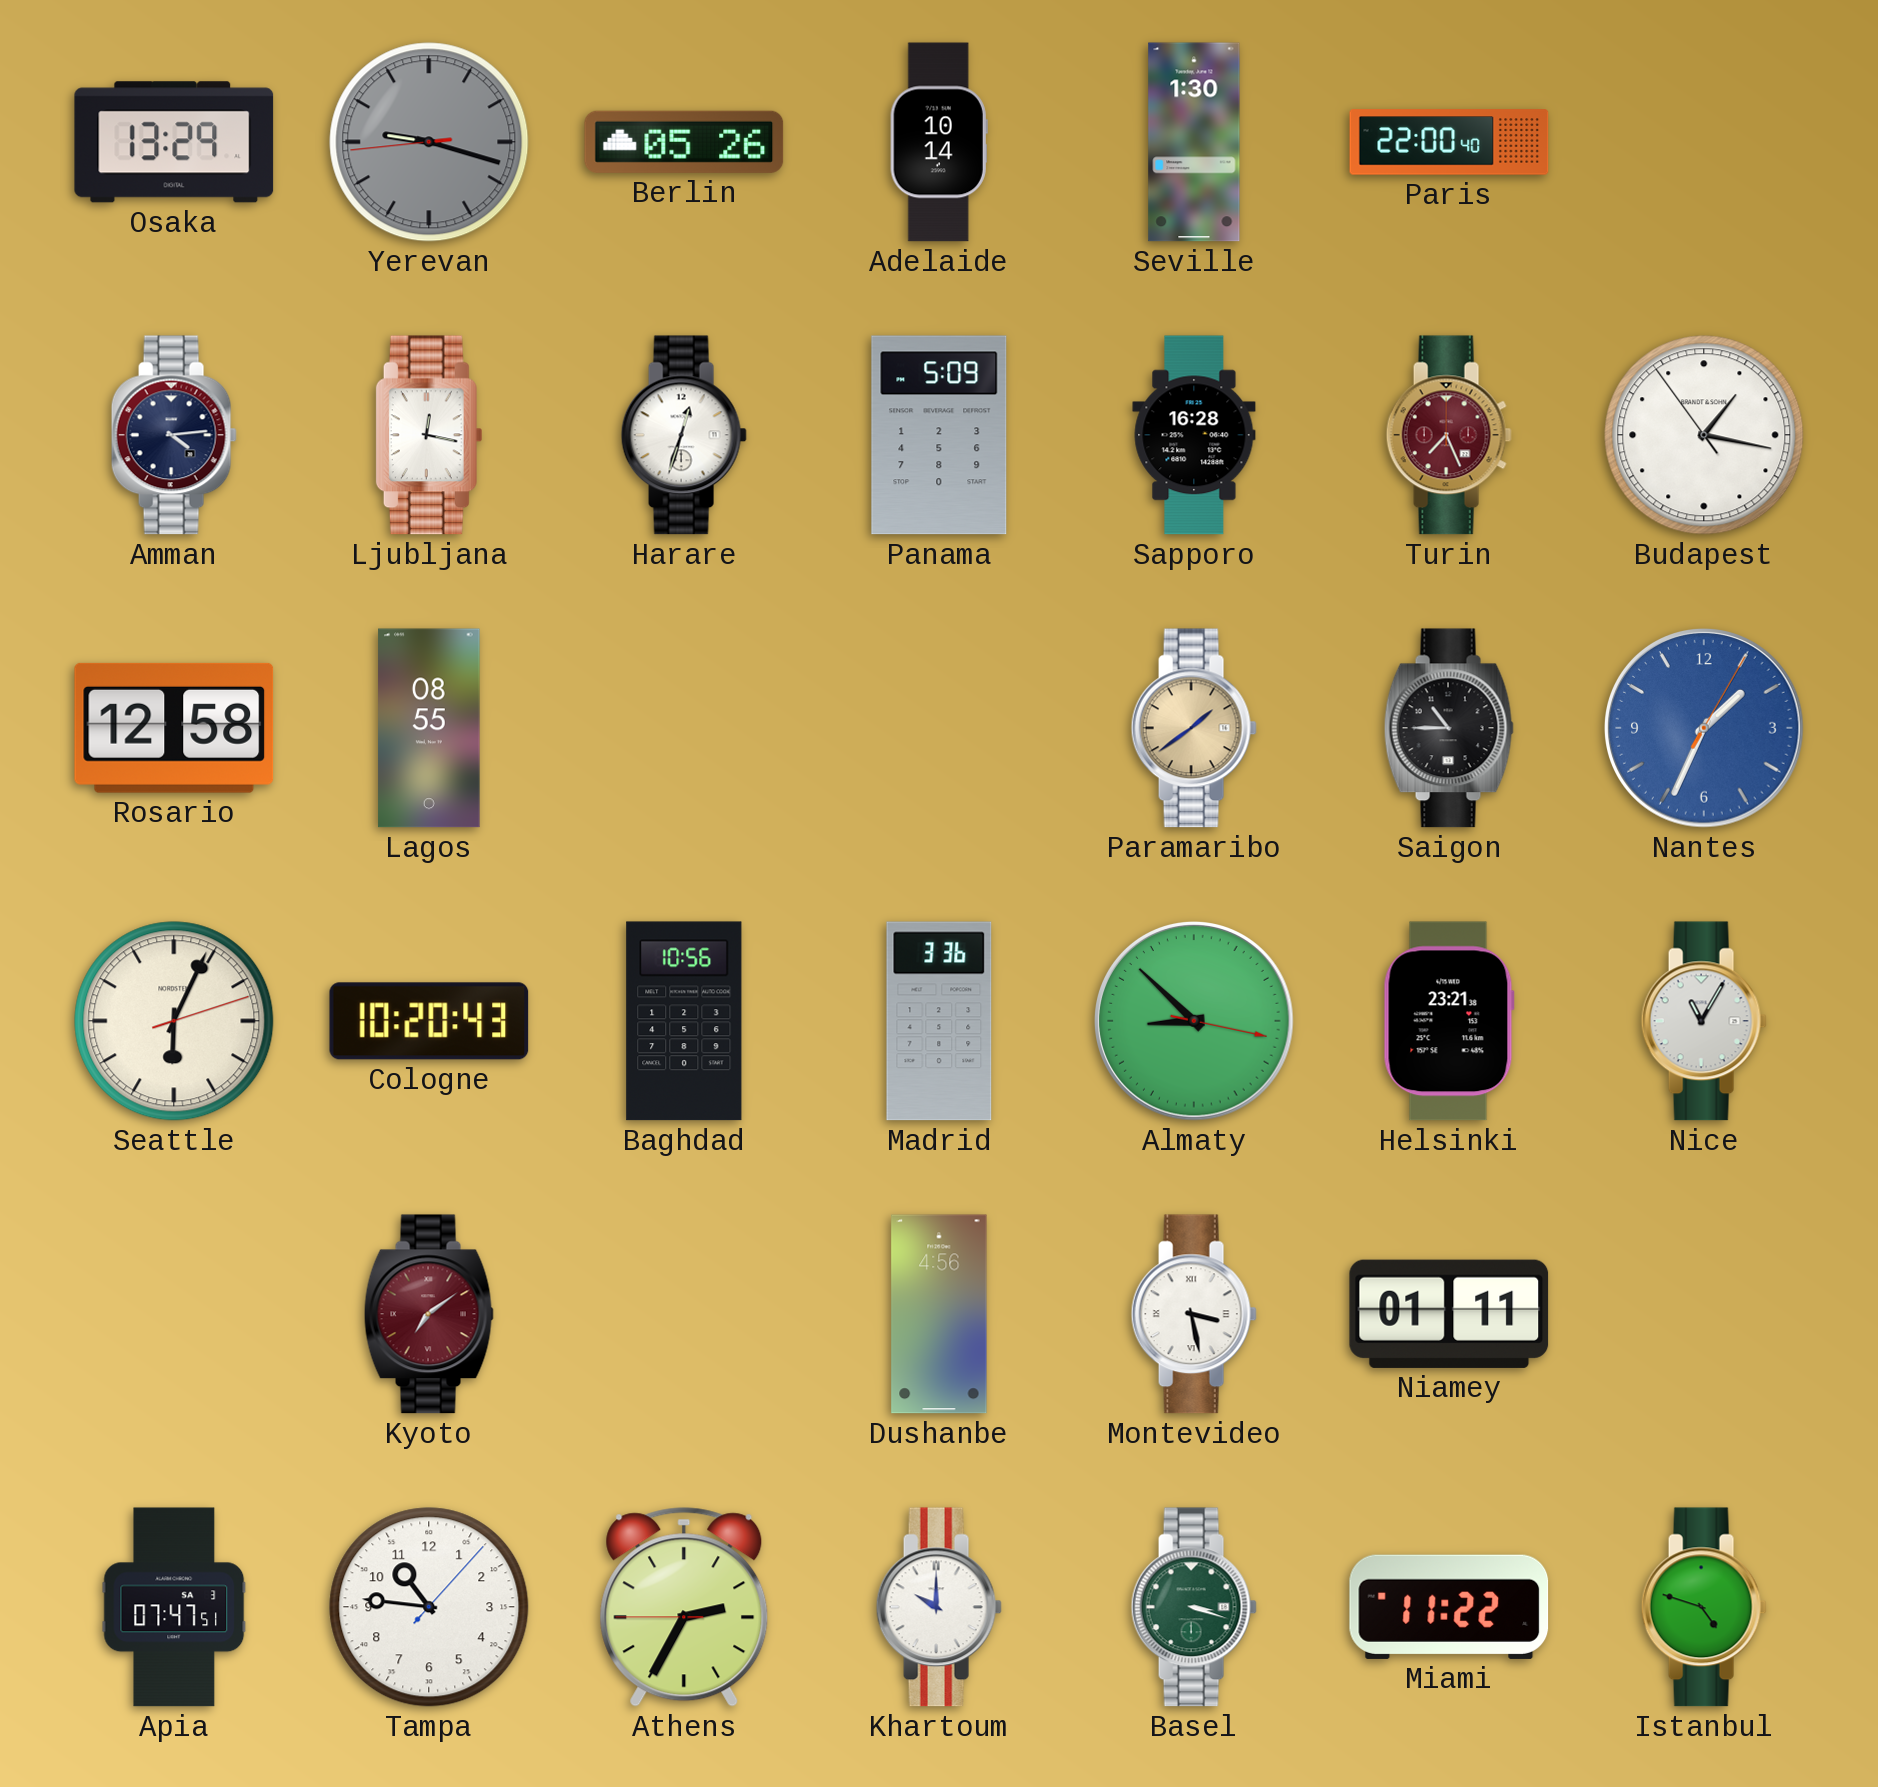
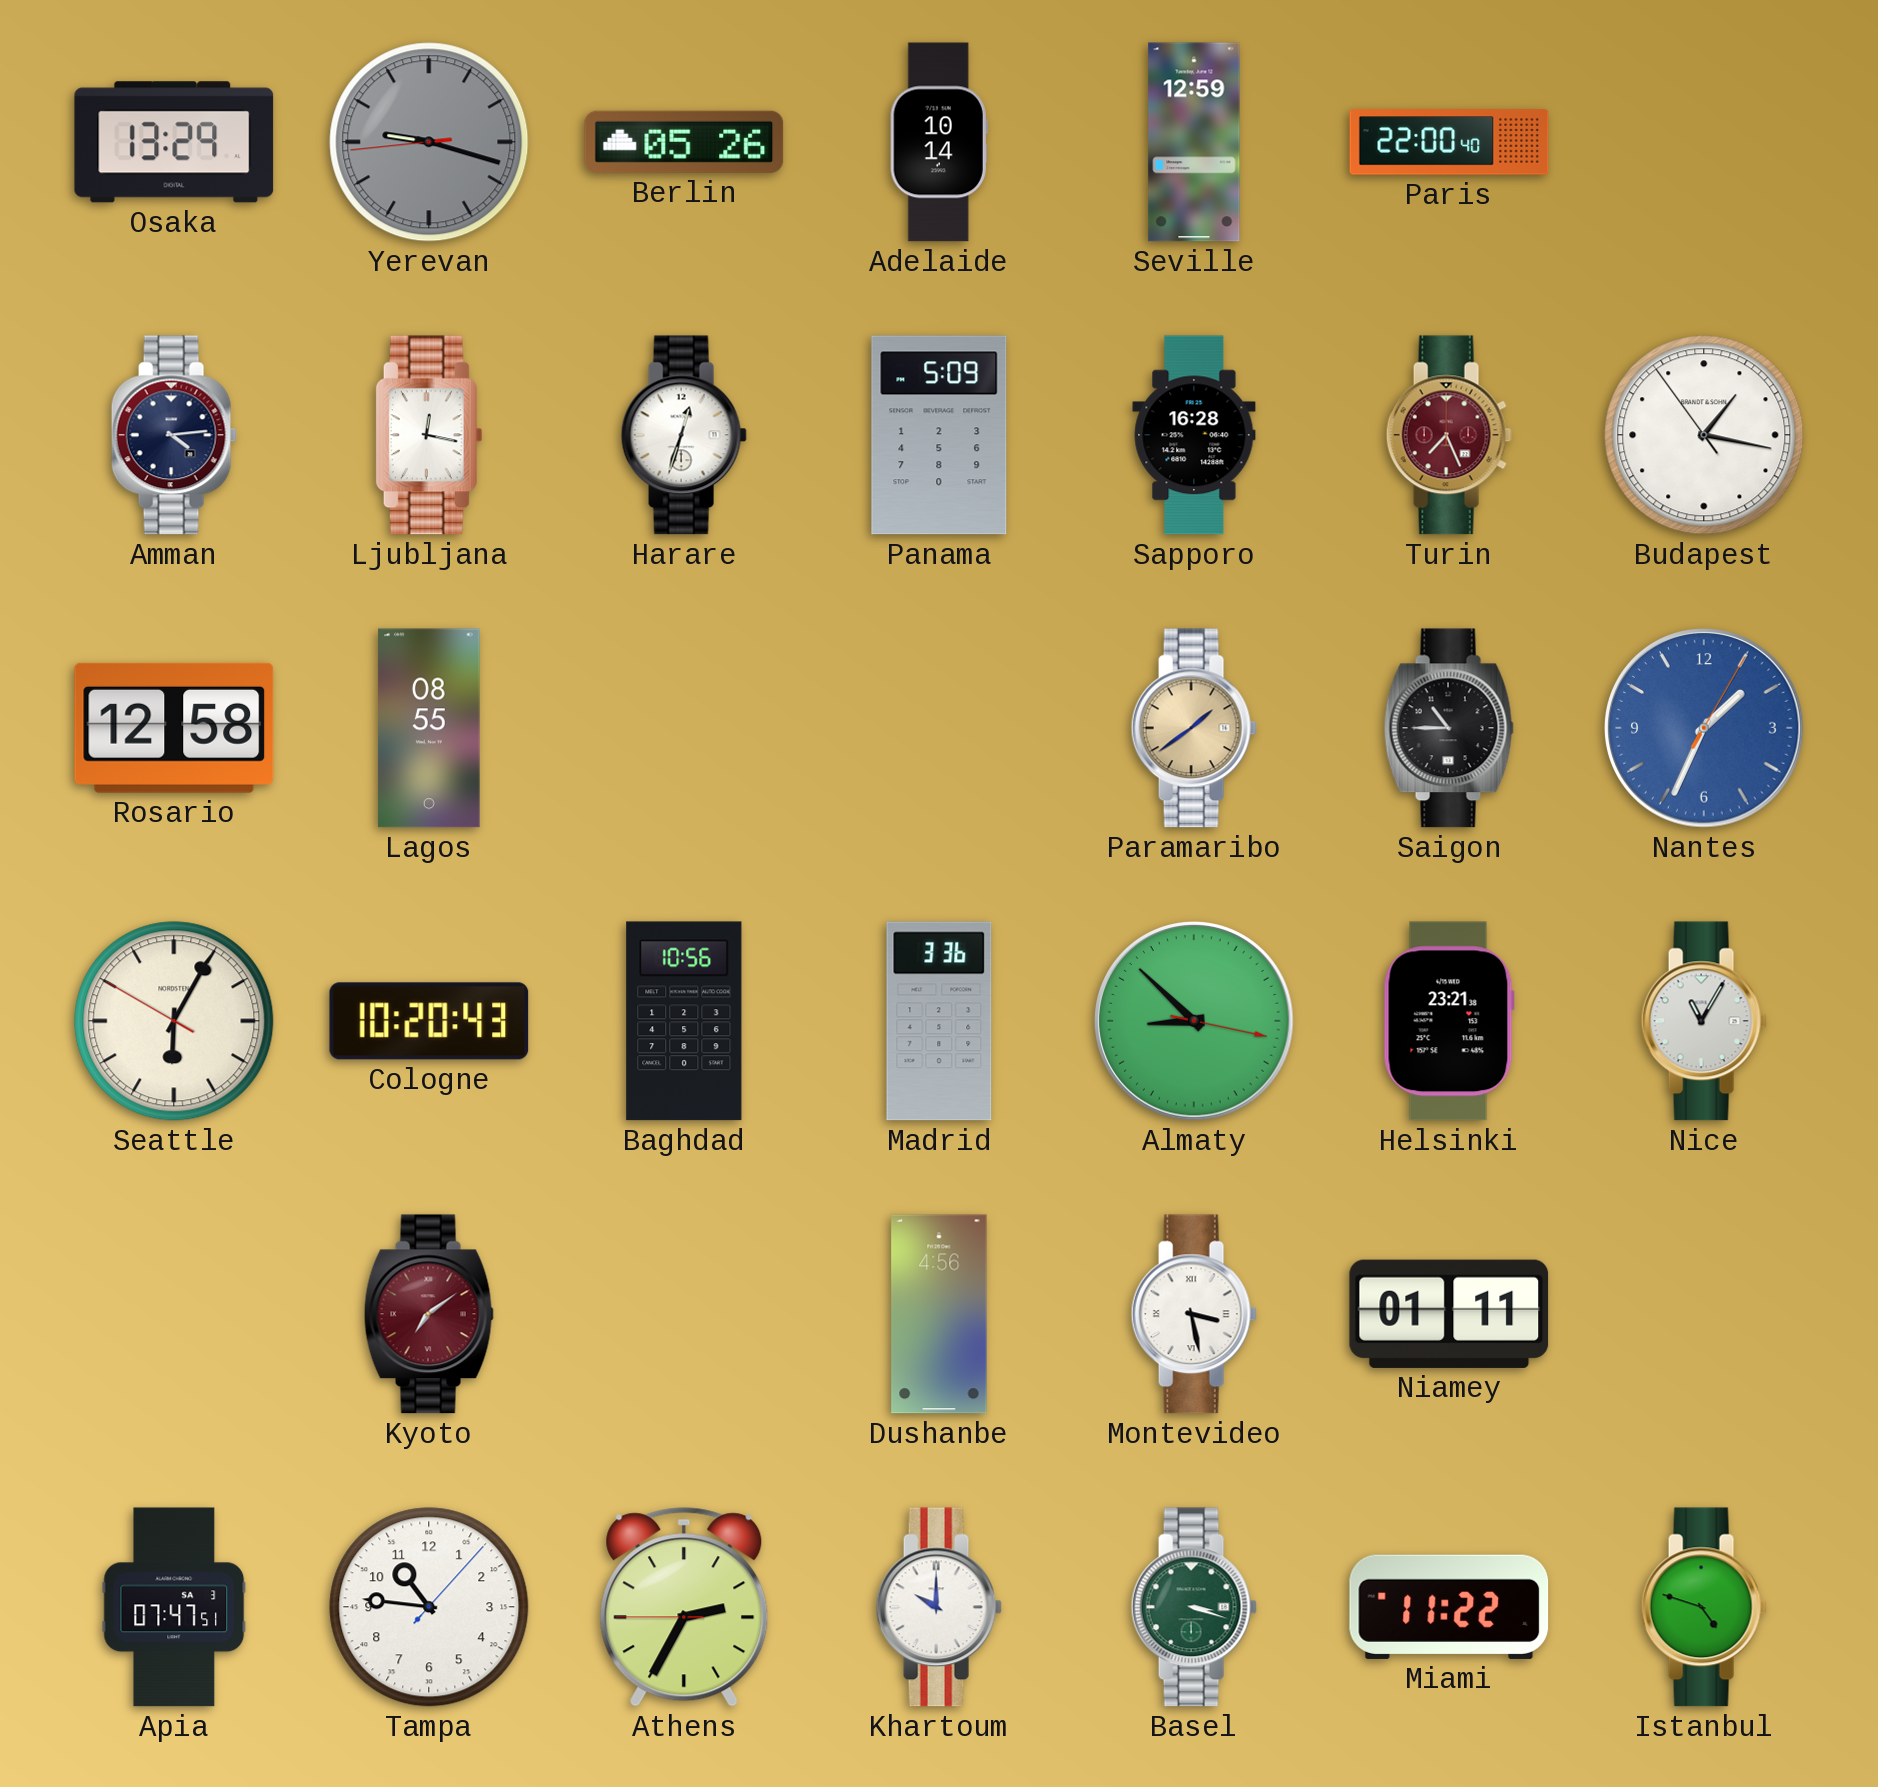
Seville: 1:30 -> 12:59 (1194, 142)
Seattle: 6:04:12 -> 6:04:50 (174, 1021)
